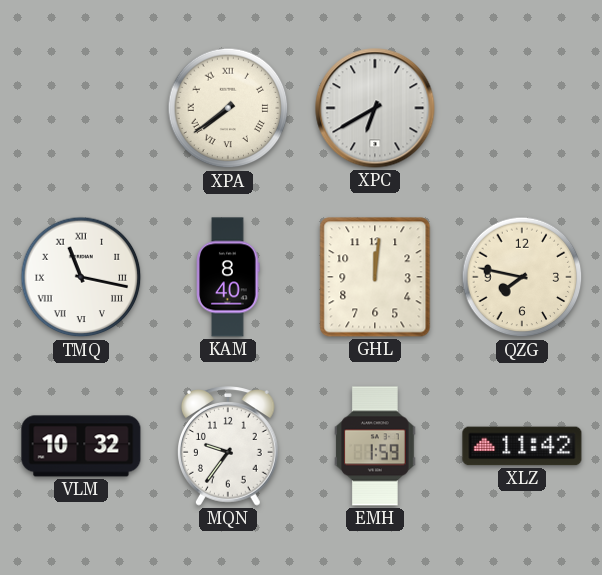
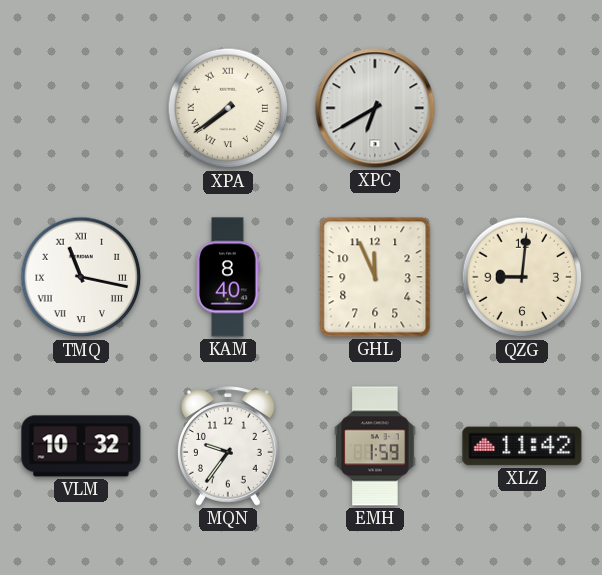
GHL: 12:01 -> 11:56 (375, 277)
QZG: 7:47 -> 9:01 (522, 277)
